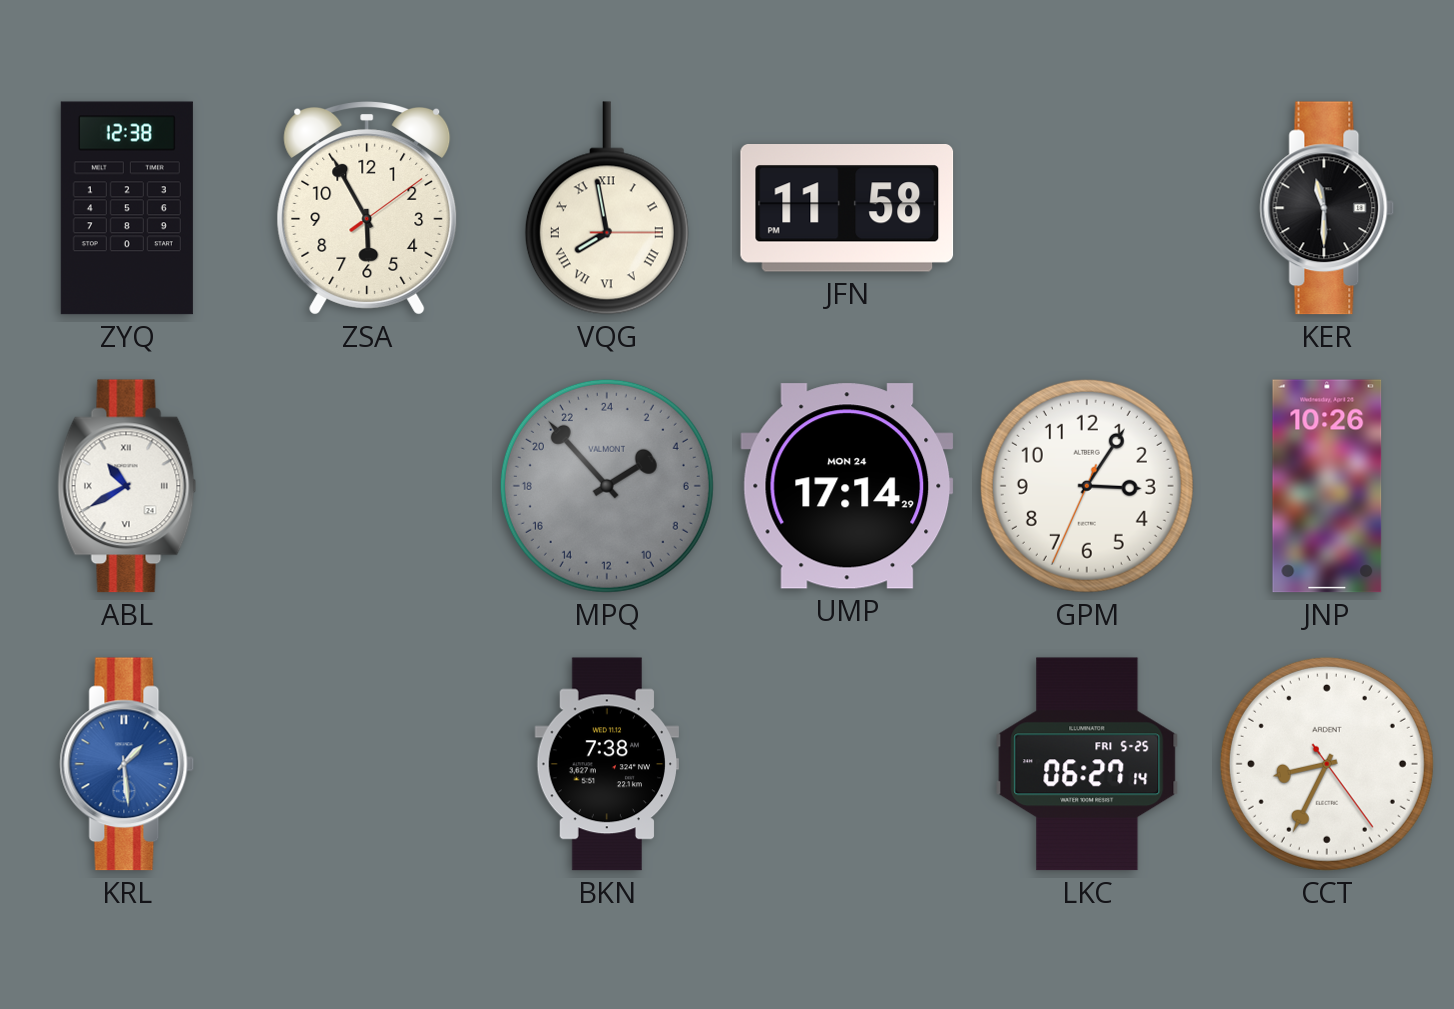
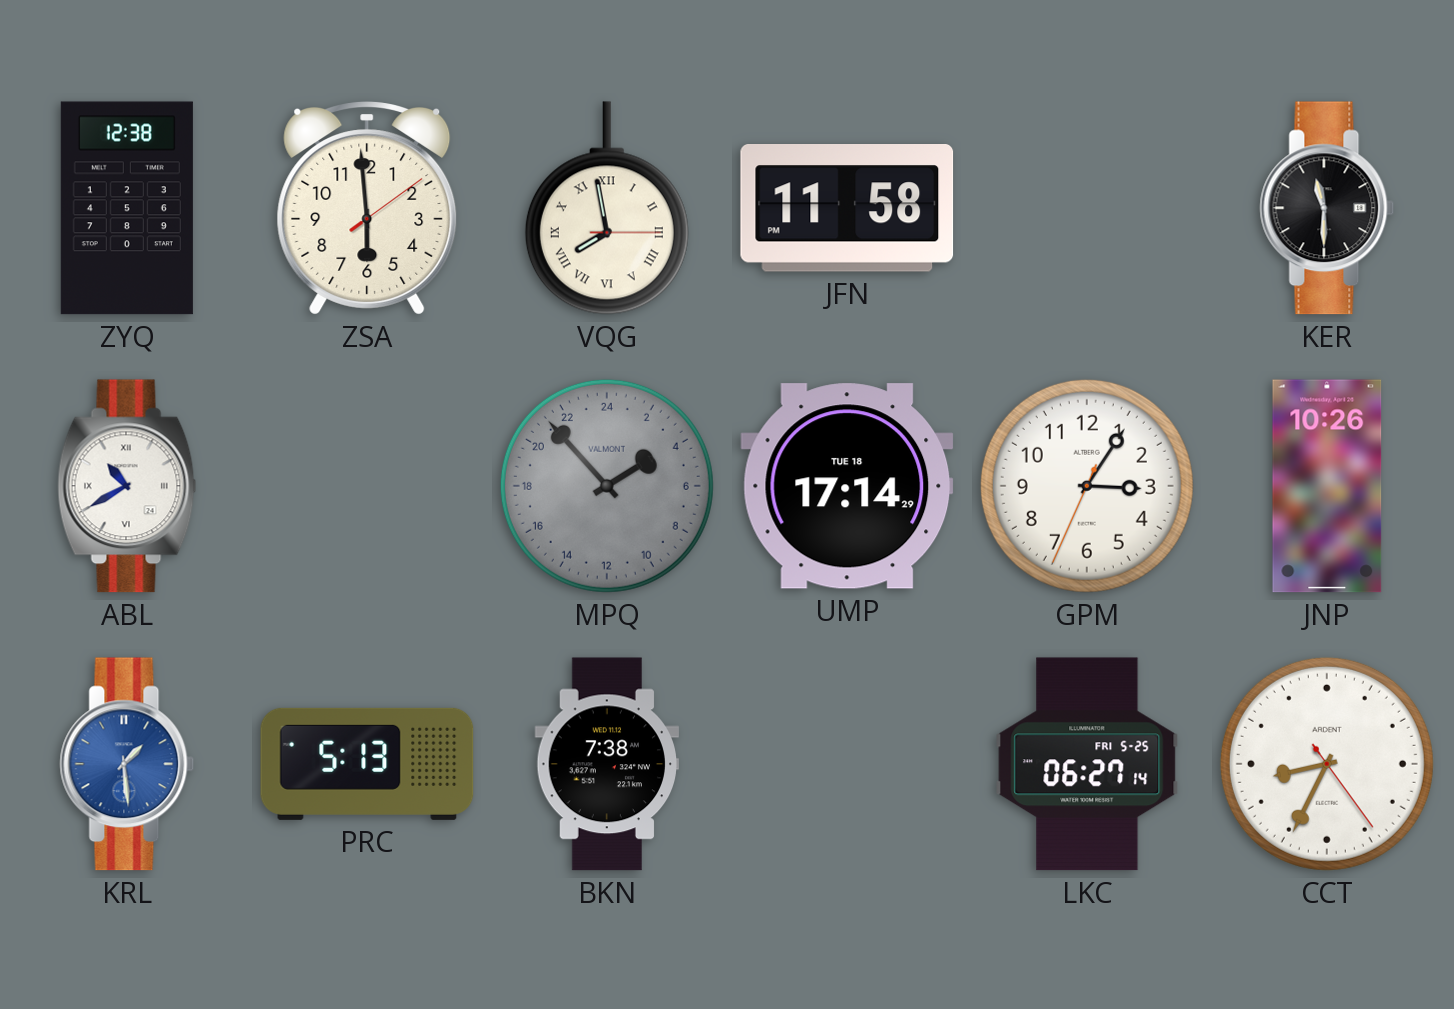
ZSA: 5:55 -> 5:59 (367, 209)
UMP date: MON 24 -> TUE 18 (847, 486)
PRC: none -> 5:13 (367, 764)
